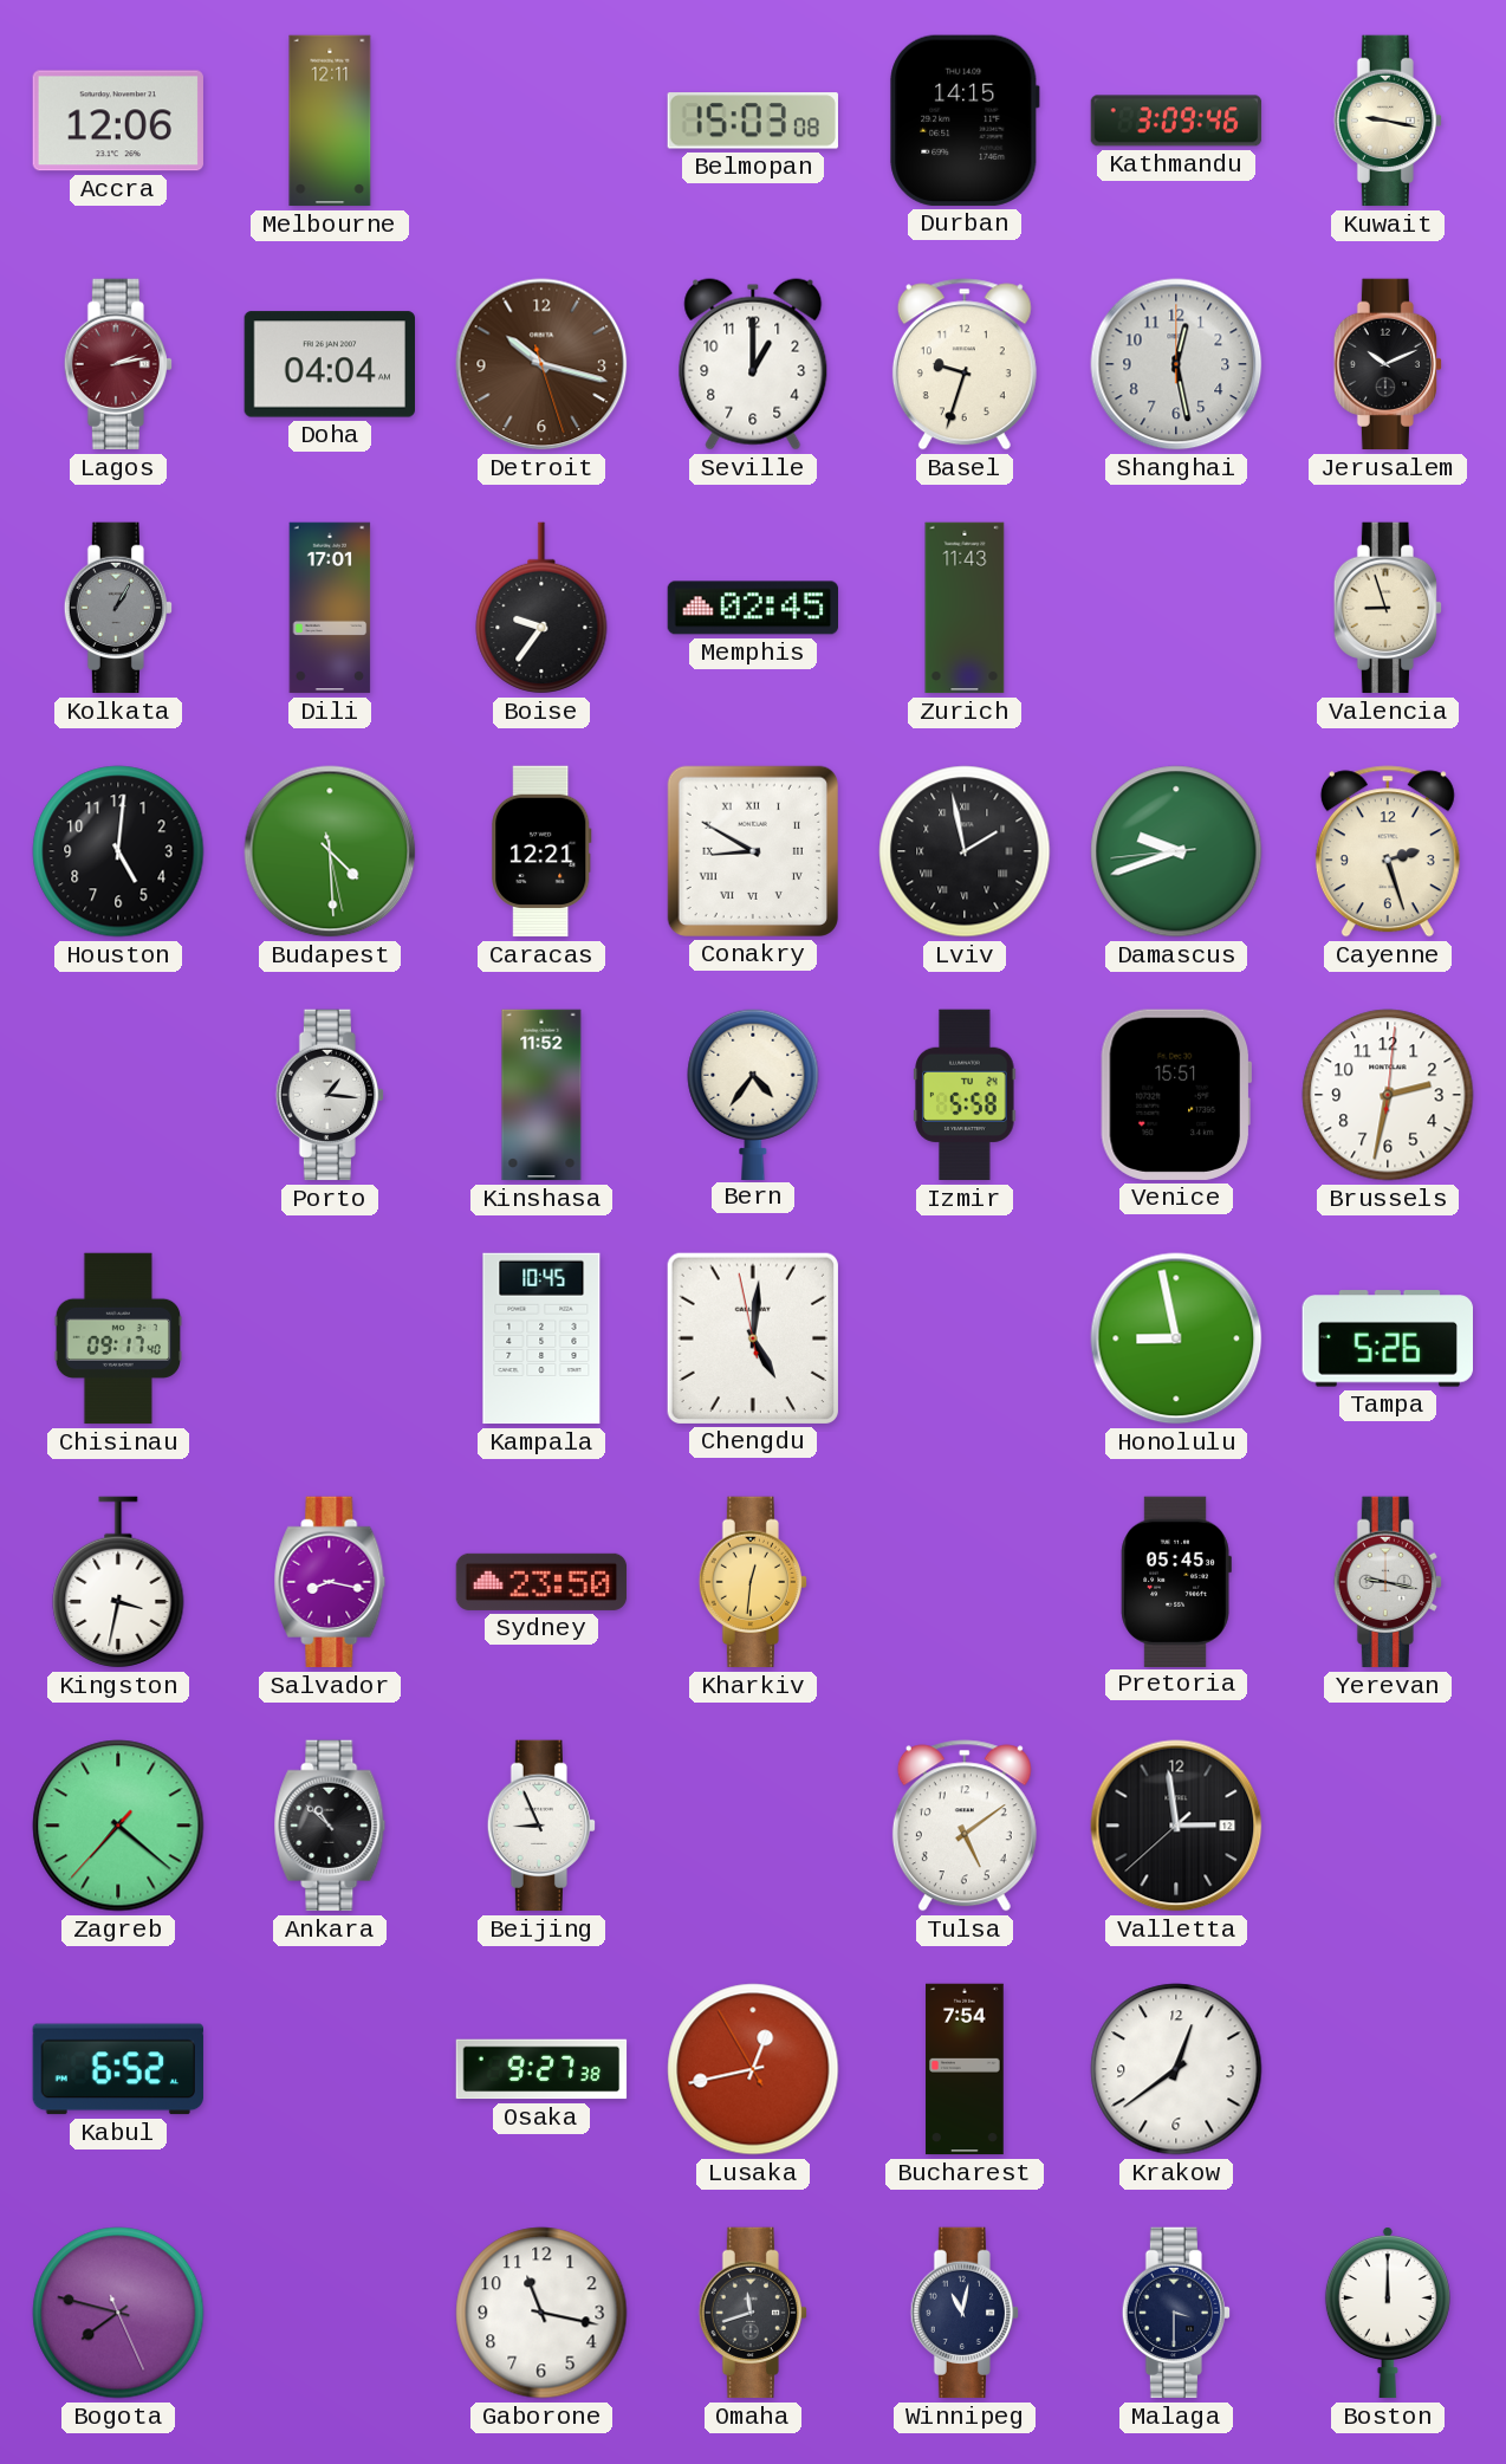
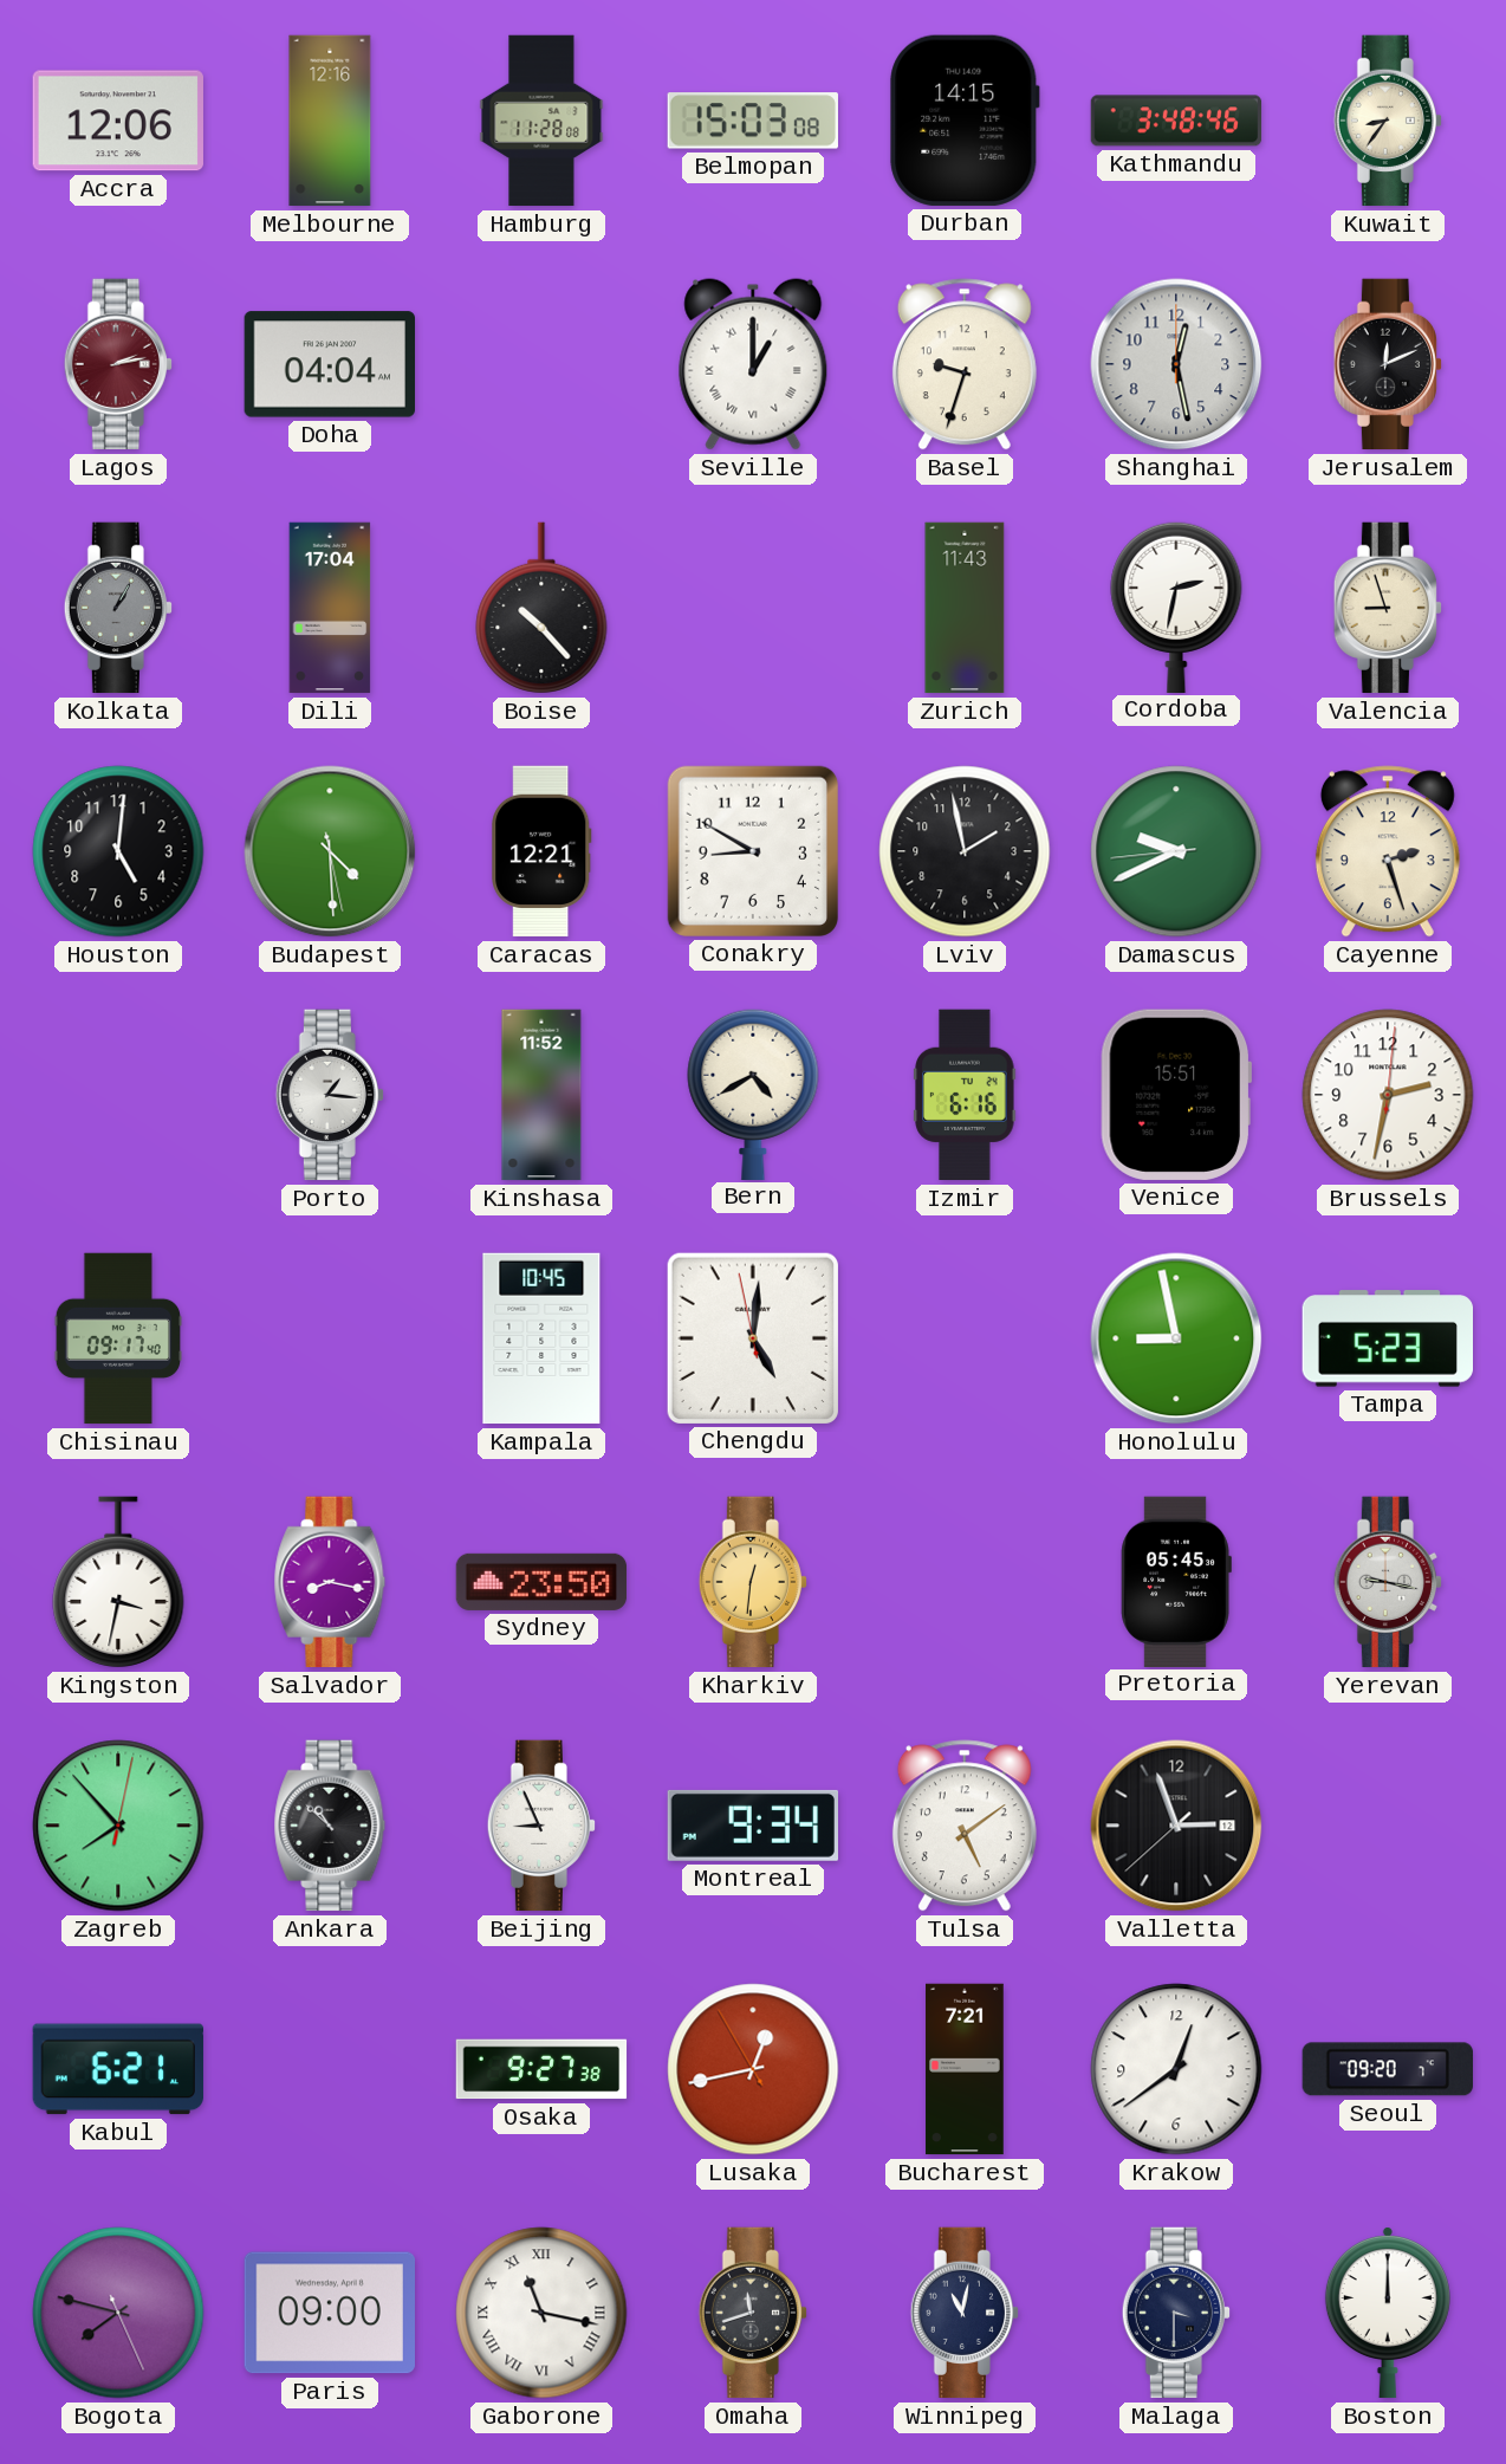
Melbourne: 12:11 -> 12:16 (330, 121)
Hamburg: none -> 11:28 (541, 121)
Kathmandu: 3:09 -> 3:48 (1176, 121)
Kuwait: 9:17 -> 8:36 (1387, 121)
Detroit: 10:17 -> none (541, 364)
Seville numerals: Arabic -> Roman (753, 364)
Jerusalem: 10:11 -> 12:11 (1387, 364)
Dili: 17:01 -> 17:04 (330, 608)
Boise: 9:36 -> 10:23 (541, 608)
Memphis: 02:45 -> none (752, 608)
Cordoba: none -> 2:32 (1176, 607)
Conakry numerals: Roman -> Arabic (753, 851)
Lviv numerals: Roman -> Arabic (965, 851)
Damascus: 9:41 -> 9:40 (1176, 851)
Bern: 4:36 -> 4:40 (753, 1094)
Izmir: 5:58 -> 6:16 (965, 1095)
Tampa: 5:26 -> 5:23 (1387, 1338)
Zagreb: 7:21 -> 7:53 (118, 1826)
Montreal: none -> 9:34 (752, 1826)
Valletta: 2:58 -> 2:56 (1176, 1826)
Kabul: 6:52 -> 6:21 (117, 2069)
Bucharest: 7:54 -> 7:21 (965, 2069)
Seoul: none -> 09:20 (1388, 2069)
Paris: none -> 09:00 (329, 2313)
Gaborone numerals: Arabic -> Roman (541, 2313)
